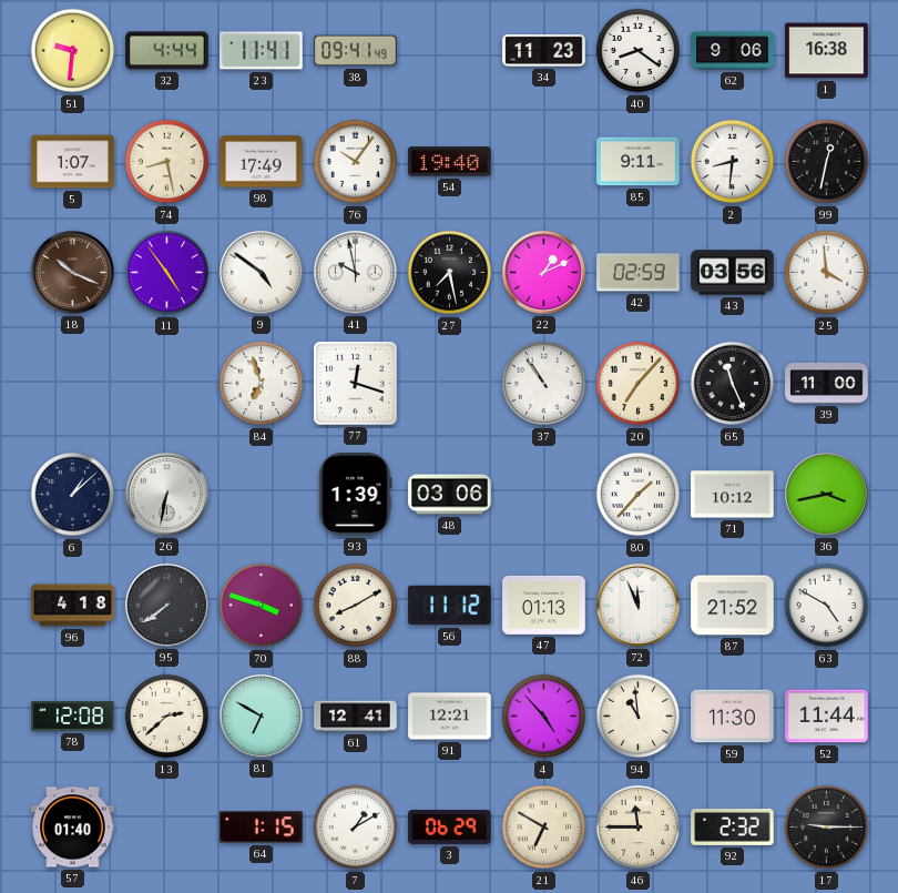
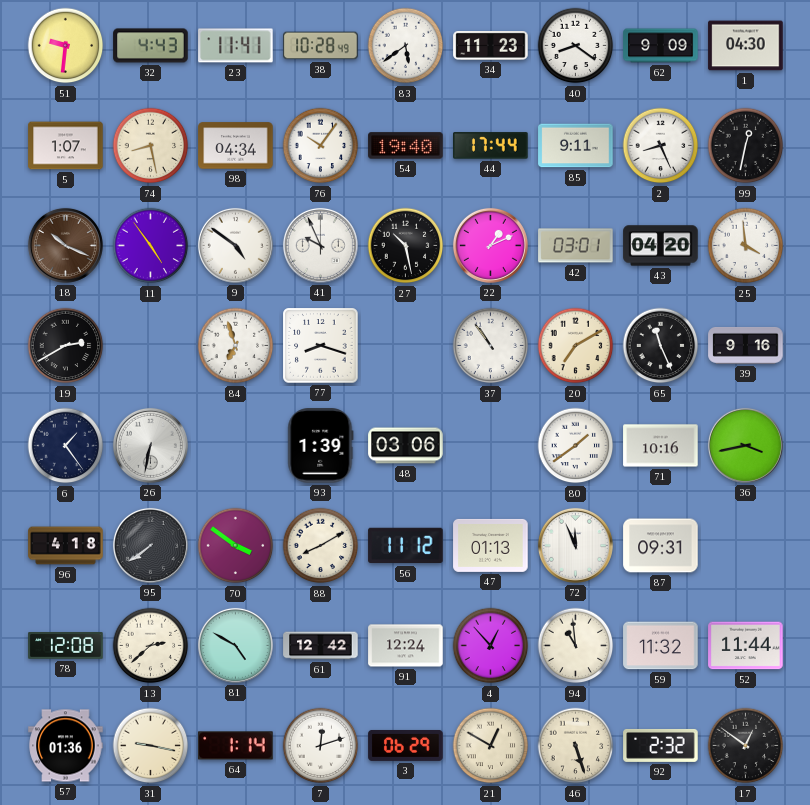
32: 4:44 -> 4:43 (151, 46)
38: 09:41 -> 10:28 (321, 46)
83: none -> 5:39 (406, 46)
62: 9:06 -> 9:09 (661, 46)
1: 16:38 -> 04:30 (746, 46)
98: 17:49 -> 04:34 (236, 146)
44: none -> 17:44 (491, 146)
2: 8:31 -> 8:26 (661, 146)
41: 9:58 -> 9:56 (320, 245)
27: 7:28 -> 10:28 (406, 246)
42: 02:59 -> 03:01 (576, 246)
43: 03:56 -> 04:20 (661, 246)
19: none -> 2:40 (66, 346)
77: 12:18 -> 8:18 (321, 346)
20: 7:07 -> 7:10 (576, 346)
39: 11:00 -> 9:16 (746, 345)
6: 1:08 -> 1:24 (66, 446)
80: 1:37 -> 1:39 (576, 446)
71: 10:12 -> 10:16 (661, 446)
70: 3:48 -> 3:51 (236, 546)
87: 21:52 -> 09:31 (661, 546)
63: 4:50 -> none (827, 606)
81: 6:50 -> 4:50 (235, 645)
61: 12:41 -> 12:42 (321, 646)
91: 12:21 -> 12:24 (406, 646)
4: 4:53 -> 12:53 (491, 646)
59: 11:30 -> 11:32 (661, 646)
57: 01:40 -> 01:36 (66, 746)
31: none -> 9:17 (151, 746)
64: 1:15 -> 1:14 (236, 746)
7: 1:10 -> 12:12 (321, 746)
21: 6:50 -> 12:50 (491, 746)
46: 11:45 -> 5:27 (576, 746)
17: 9:15 -> 12:51 (746, 746)
